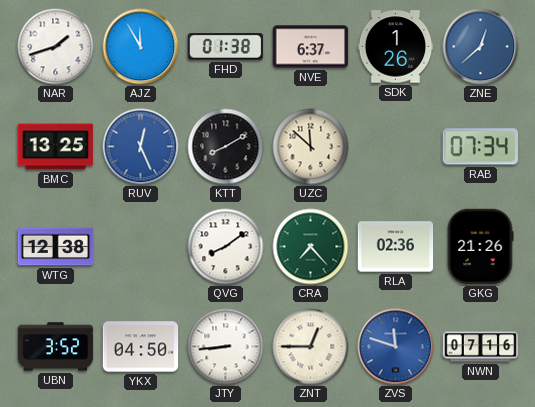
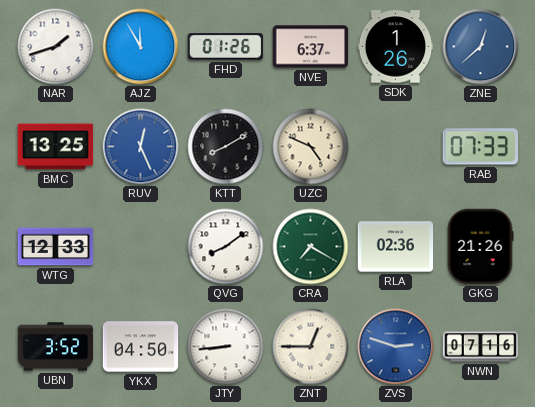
FHD: 01:38 -> 01:26 (226, 47)
UZC: 11:52 -> 4:49 (311, 147)
RAB: 07:34 -> 07:33 (480, 147)
WTG: 12:38 -> 12:33 (56, 247)
CRA: 7:23 -> 7:20 (311, 247)
ZVS: 11:48 -> 2:48 (396, 347)
